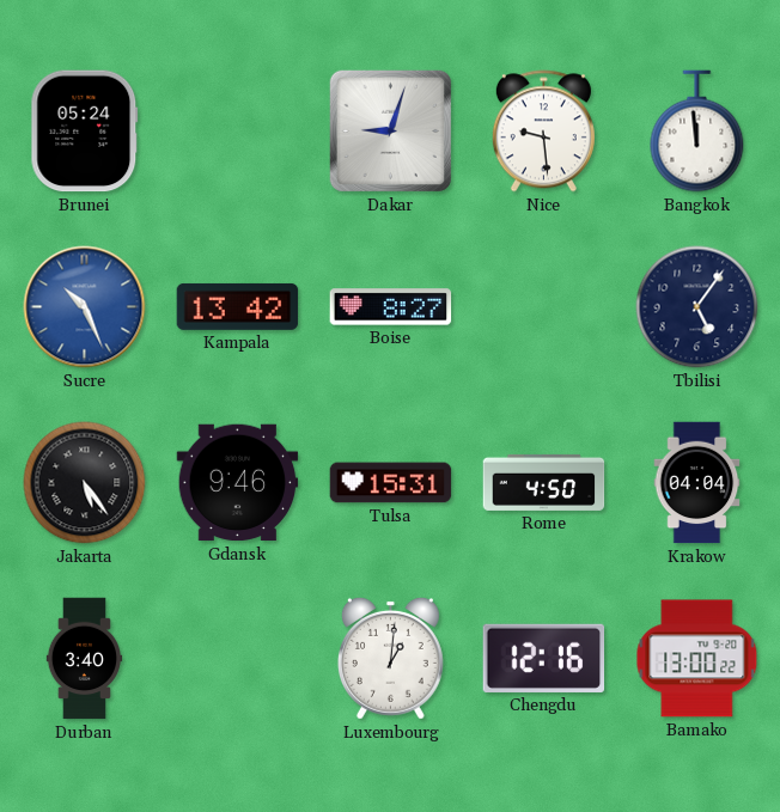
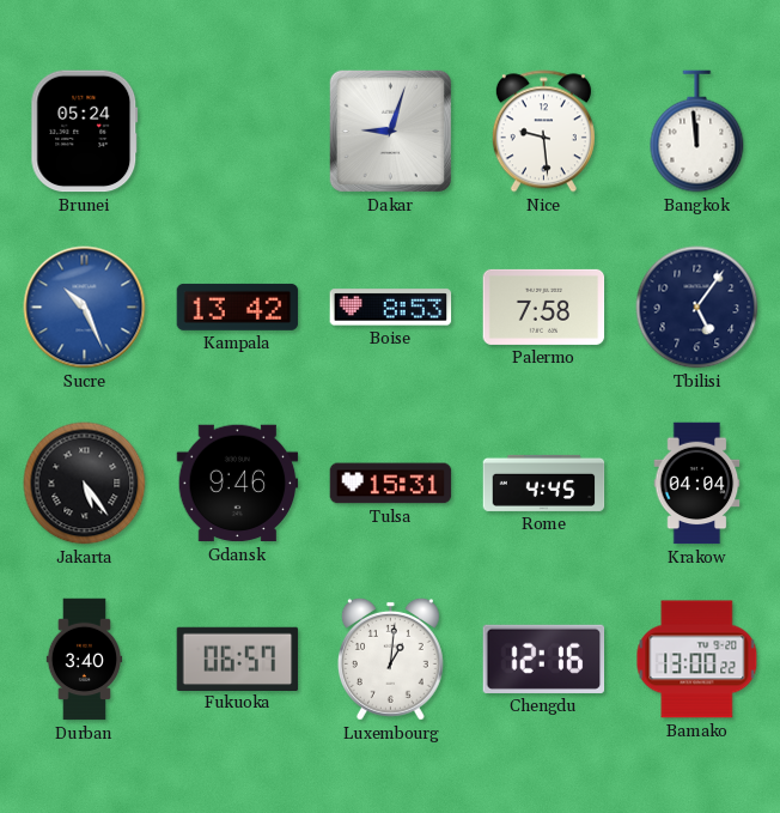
Boise: 8:27 -> 8:53 (391, 308)
Palermo: none -> 7:58 (544, 307)
Rome: 4:50 -> 4:45 (544, 483)
Fukuoka: none -> 06:57 (238, 659)
